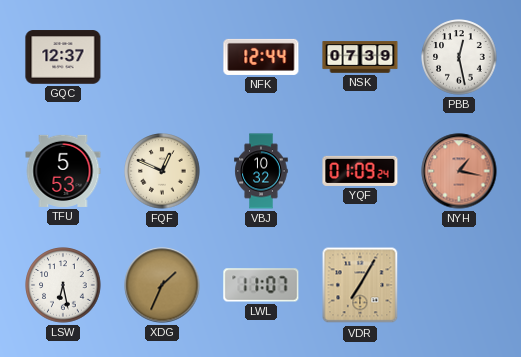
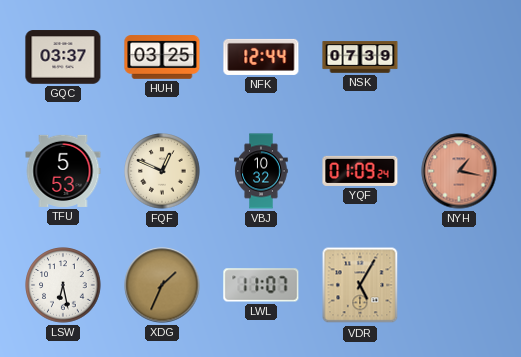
GQC: 12:37 -> 03:37 (63, 57)
HUH: none -> 03:25 (162, 57)
PBB: 12:28 -> none (459, 57)
VDR: 7:05 -> 5:05 (360, 285)
